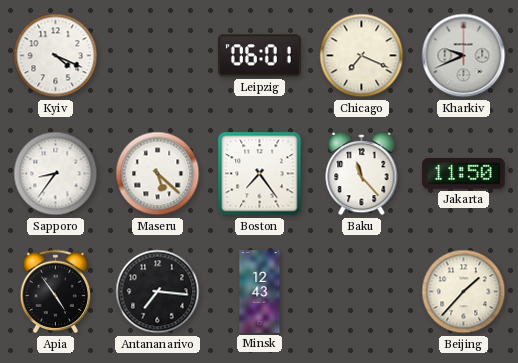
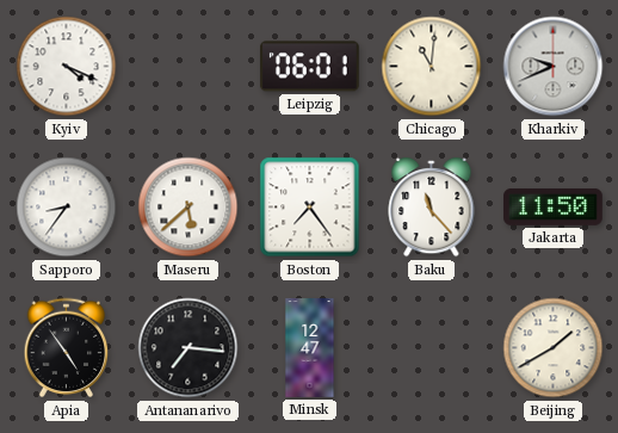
Chicago: 7:19 -> 11:01 (432, 67)
Maseru: 5:22 -> 5:38 (189, 208)
Minsk: 12:43 -> 12:47 (310, 348)
Beijing: 1:37 -> 1:40 (554, 348)
